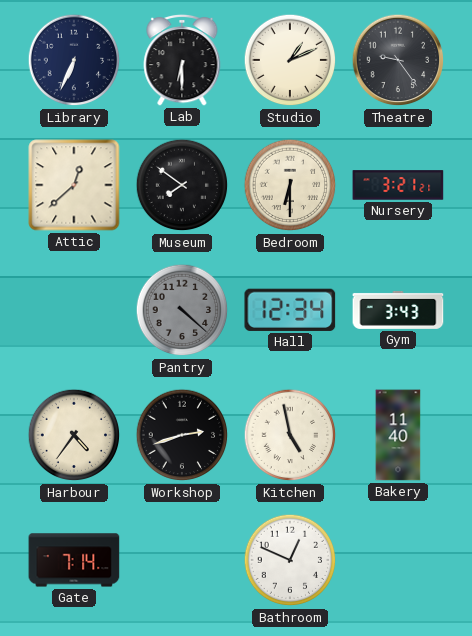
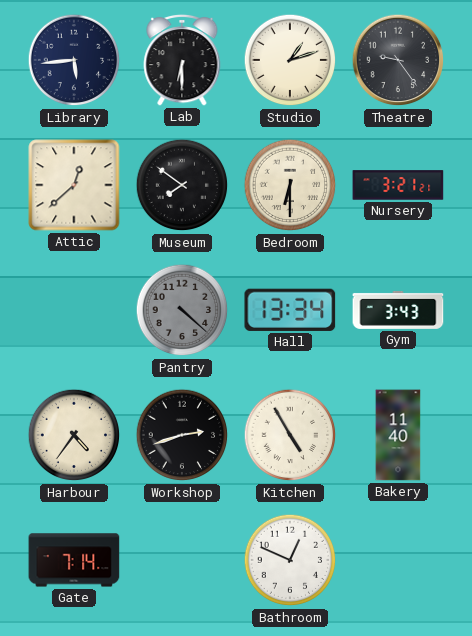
Library: 6:34 -> 5:44 (74, 60)
Studio: 1:11 -> 1:12 (290, 60)
Hall: 12:34 -> 13:34 (290, 310)
Kitchen: 4:58 -> 4:55 (290, 435)
